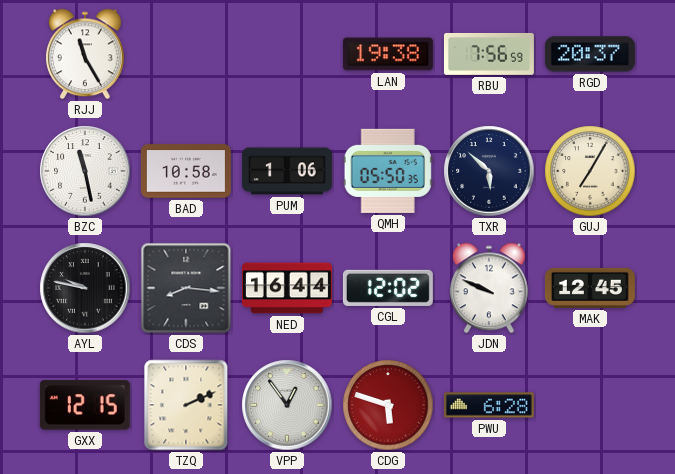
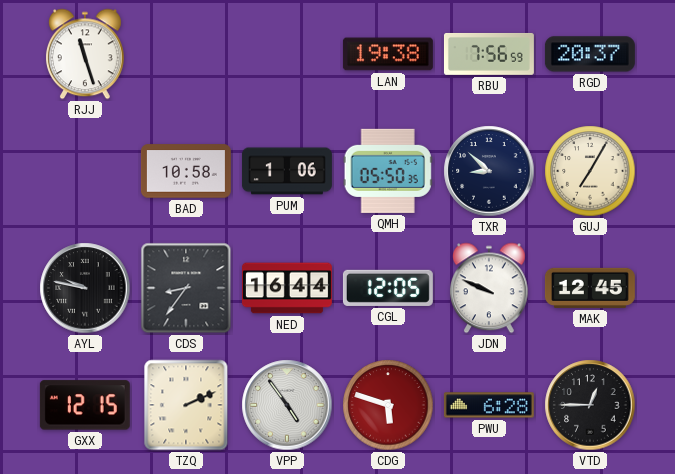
RJJ: 11:25 -> 11:27 (85, 54)
BZC: 11:28 -> none (85, 171)
TXR: 5:52 -> 8:52 (489, 171)
CDS: 8:16 -> 8:36 (186, 288)
CGL: 12:02 -> 12:05 (388, 288)
VPP: 12:54 -> 4:54 (287, 405)
VTD: none -> 12:45 (590, 405)
